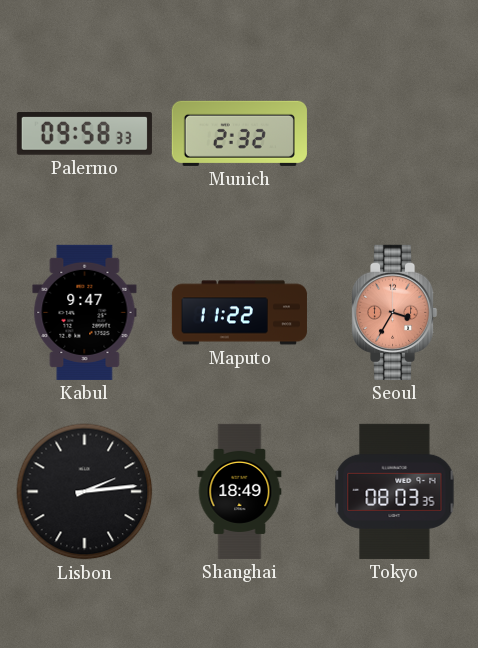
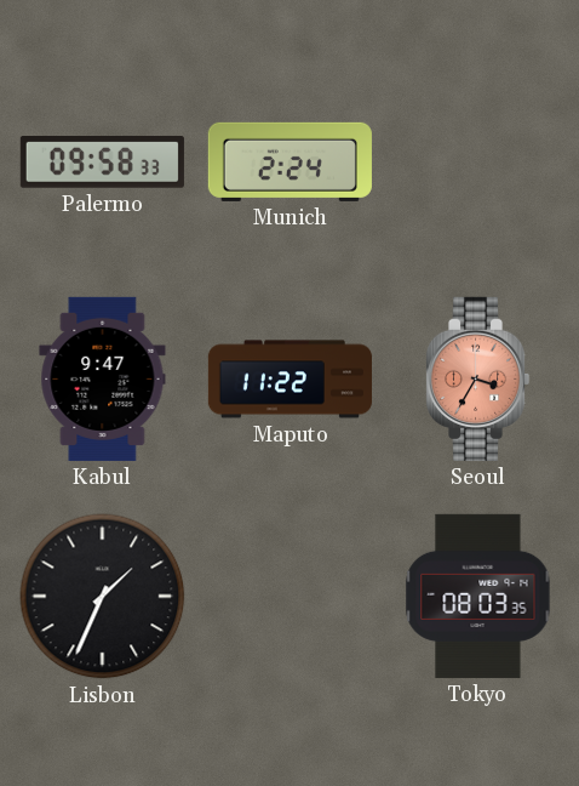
Munich: 2:32 -> 2:24 (289, 161)
Lisbon: 2:14 -> 1:34 (103, 597)
Shanghai: 18:49 -> none (240, 491)
